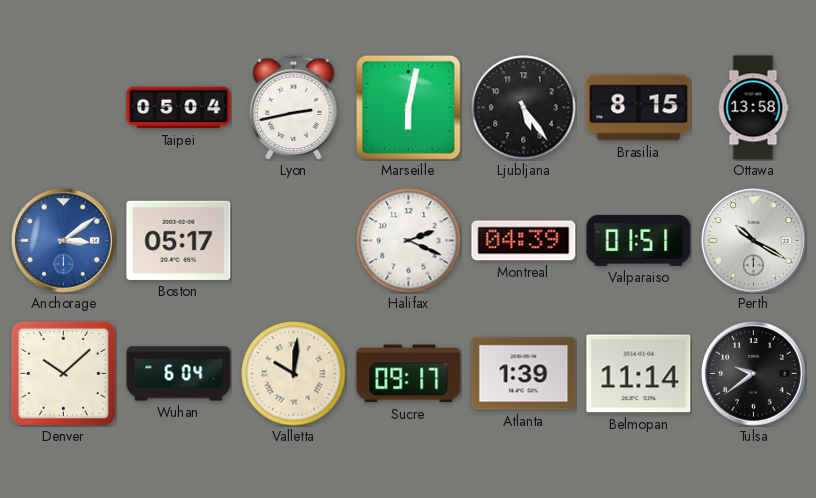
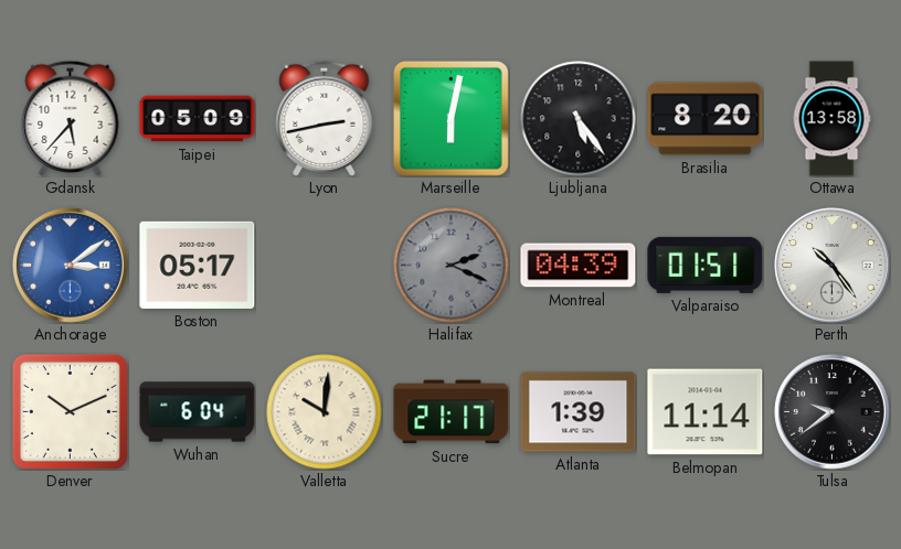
Gdansk: none -> 5:37 (71, 118)
Taipei: 05:04 -> 05:09 (198, 119)
Brasilia: 8:15 -> 8:20 (706, 119)
Halifax dial: white -> grey (452, 266)
Perth: 10:20 -> 10:24 (833, 266)
Denver: 10:08 -> 10:11 (70, 411)
Sucre: 09:17 -> 21:17 (452, 412)
